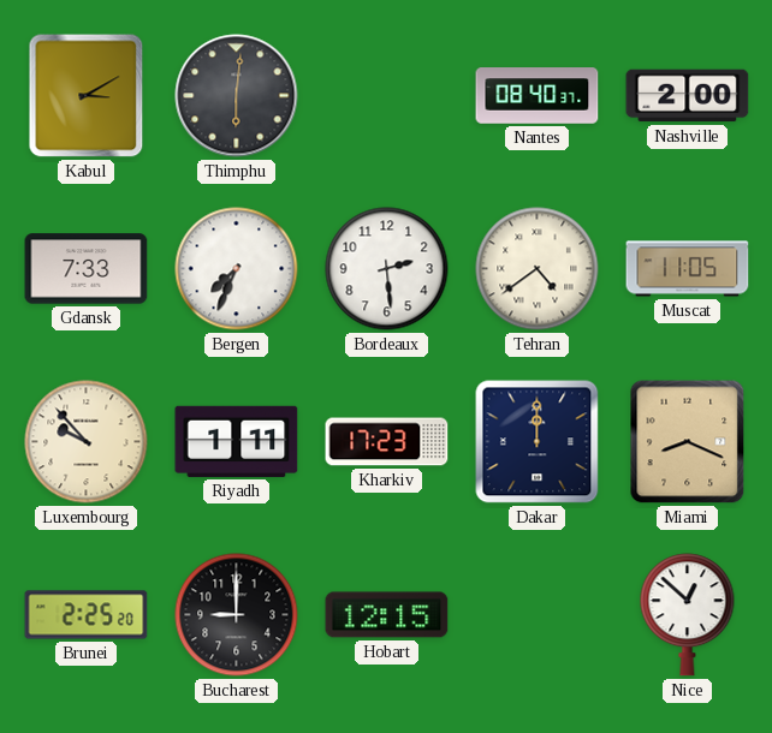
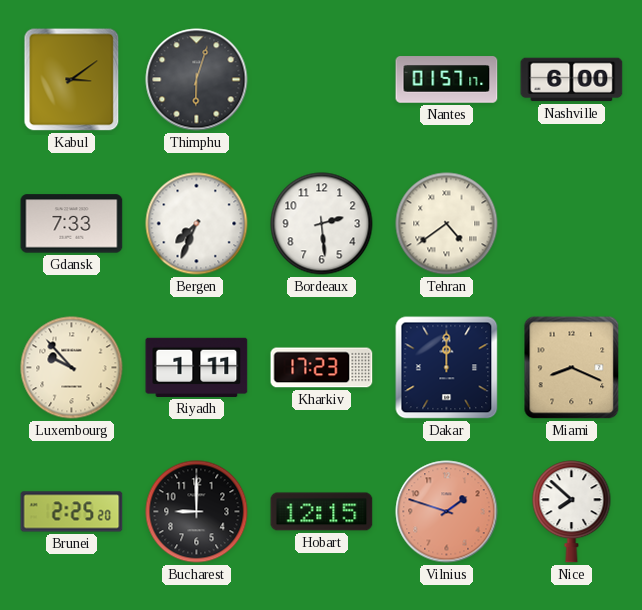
Kabul: 3:10 -> 3:09 (72, 80)
Thimphu: 6:01 -> 6:03 (197, 80)
Nantes: 08:40 -> 01:57 (447, 80)
Nashville: 2:00 -> 6:00 (572, 80)
Muscat: 11:05 -> none (688, 269)
Vilnius: none -> 1:48 (447, 512)
Nice: 12:52 -> 7:52 (572, 512)
